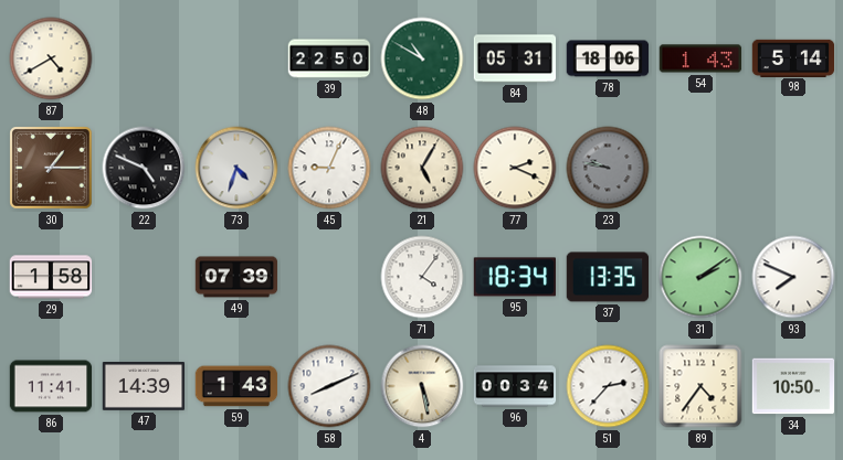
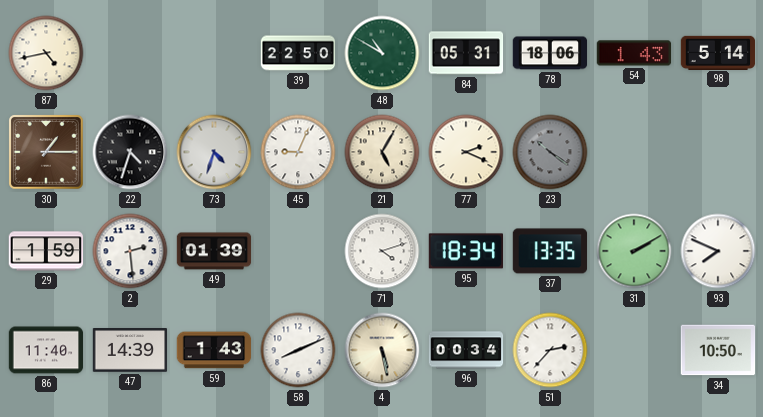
87: 4:40 -> 4:43 (46, 53)
22: 4:49 -> 4:33 (130, 152)
23: 9:47 -> 10:21 (550, 152)
29: 1:58 -> 1:59 (46, 251)
2: none -> 2:29 (130, 251)
49: 07:39 -> 01:39 (214, 251)
71: 4:06 -> 4:12 (382, 251)
31: 2:09 -> 2:10 (634, 251)
86: 11:41 -> 11:40 (46, 350)
89: 4:36 -> none (700, 386)
